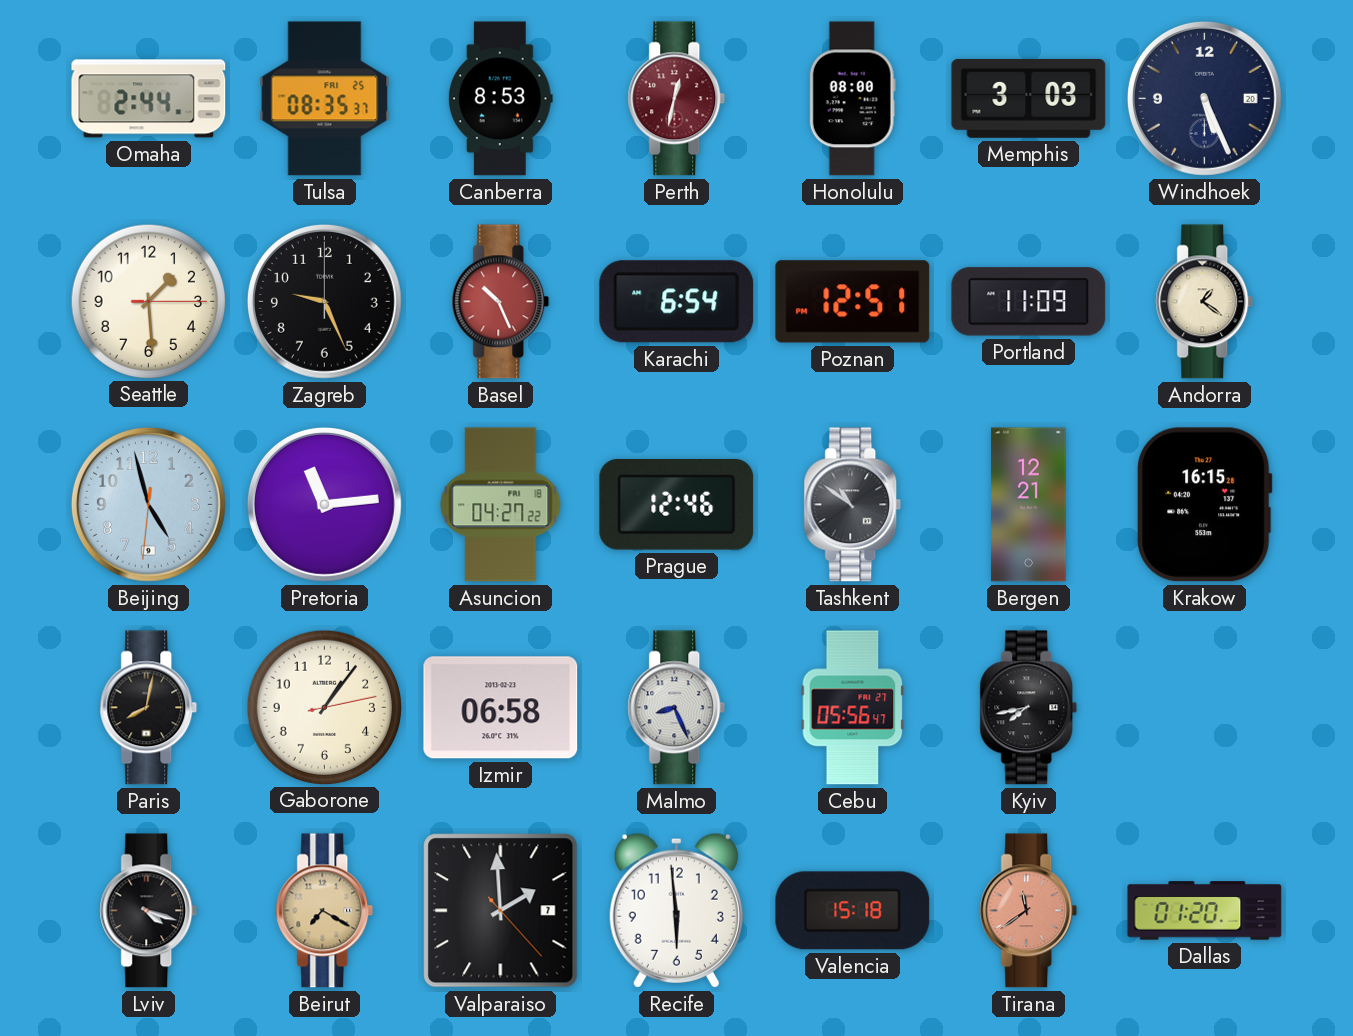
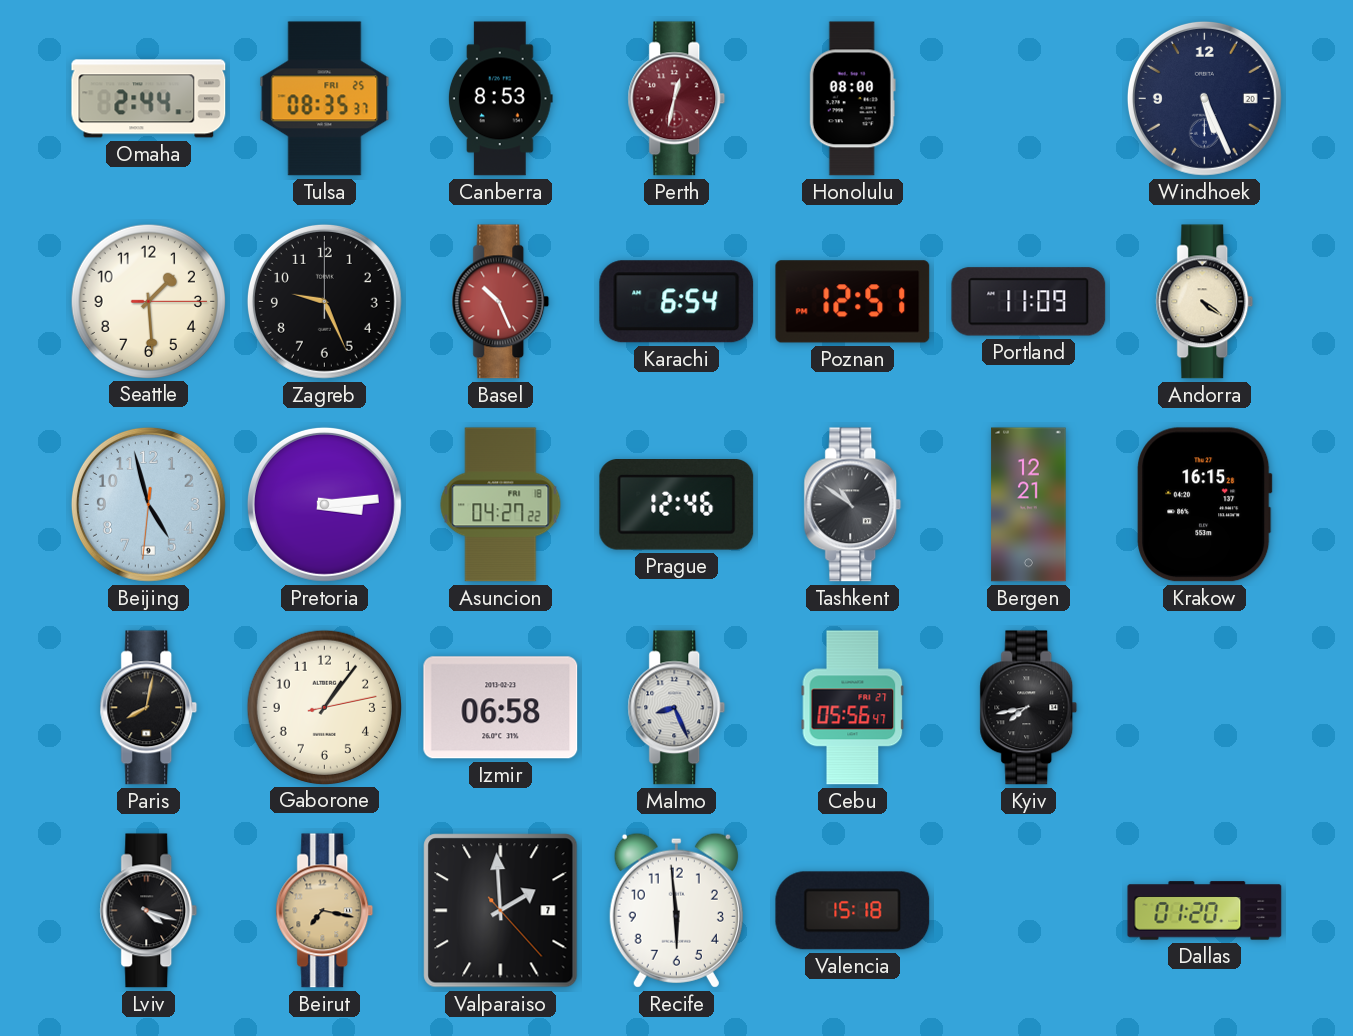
Memphis: 3:03 -> none (1029, 98)
Andorra: 1:21 -> 4:21 (1205, 302)
Pretoria: 11:14 -> 3:14 (324, 504)
Beirut: 7:20 -> 7:17 (325, 911)
Tirana: 11:39 -> none (1029, 911)
